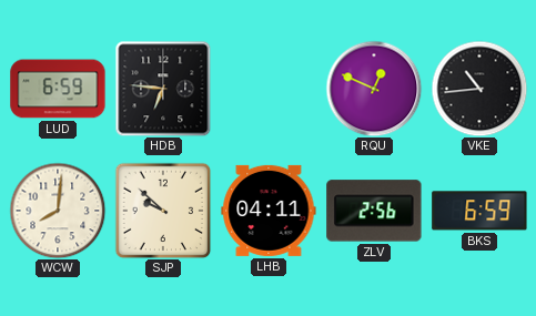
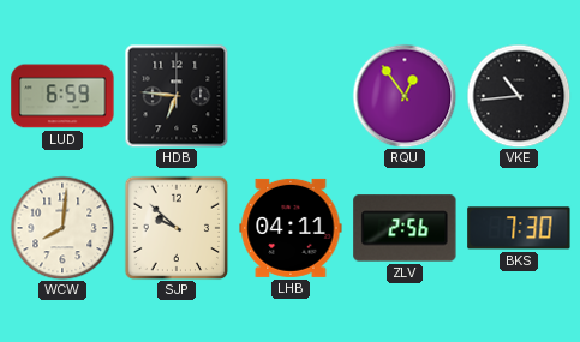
RQU: 12:49 -> 12:54 (405, 96)
BKS: 6:59 -> 7:30 (519, 228)
